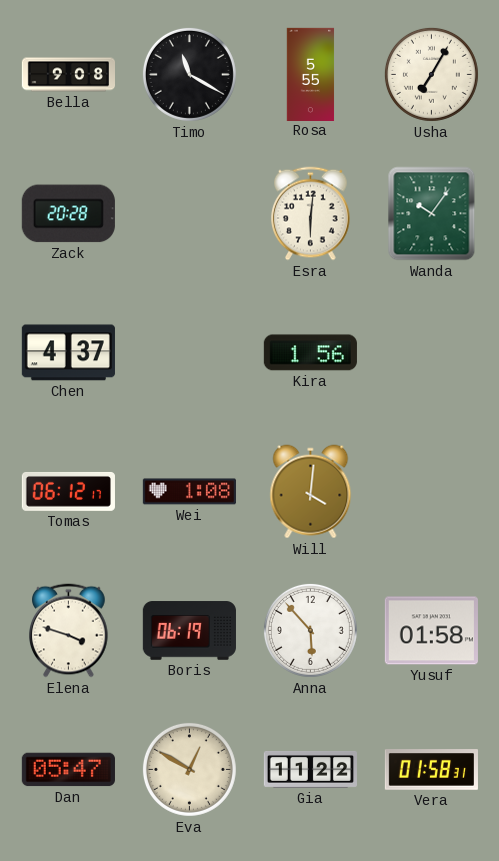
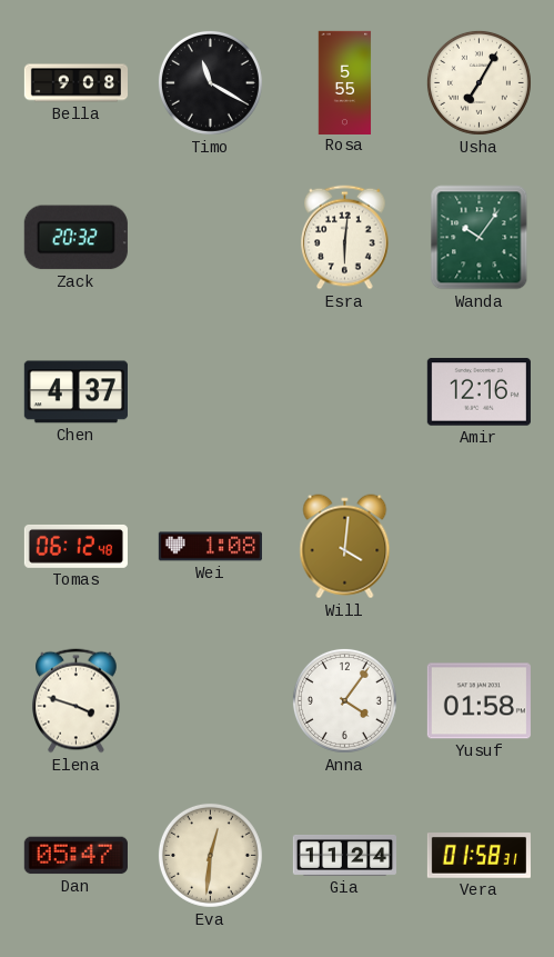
Zack: 20:28 -> 20:32 (75, 238)
Kira: 1:56 -> none (310, 353)
Amir: none -> 12:16 (479, 392)
Tomas: 06:12:17 -> 06:12:48 (75, 546)
Boris: 06:19 -> none (189, 631)
Anna: 5:53 -> 4:06 (344, 700)
Eva: 12:50 -> 12:31 (210, 855)
Gia: 11:22 -> 11:24 (344, 855)
